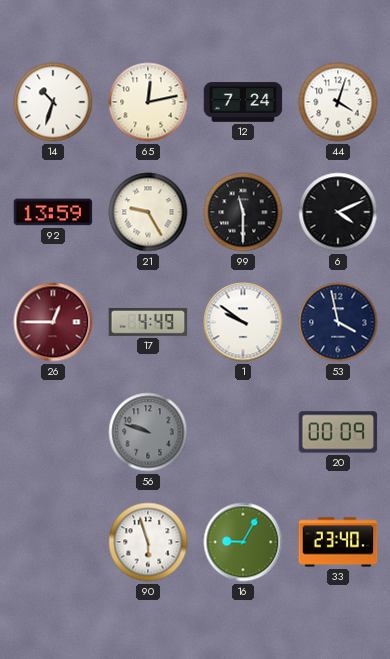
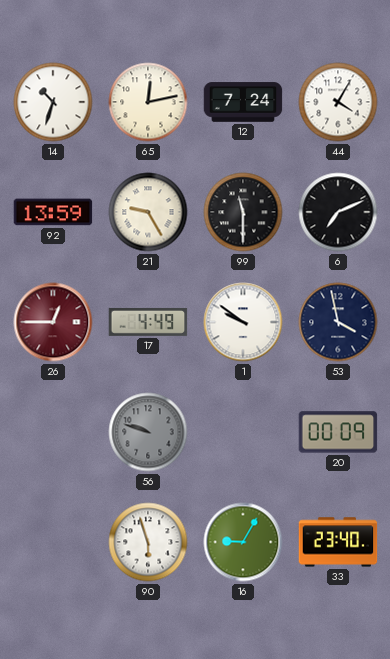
44: 4:03 -> 4:05 (338, 102)
6: 4:11 -> 7:11 (338, 212)
